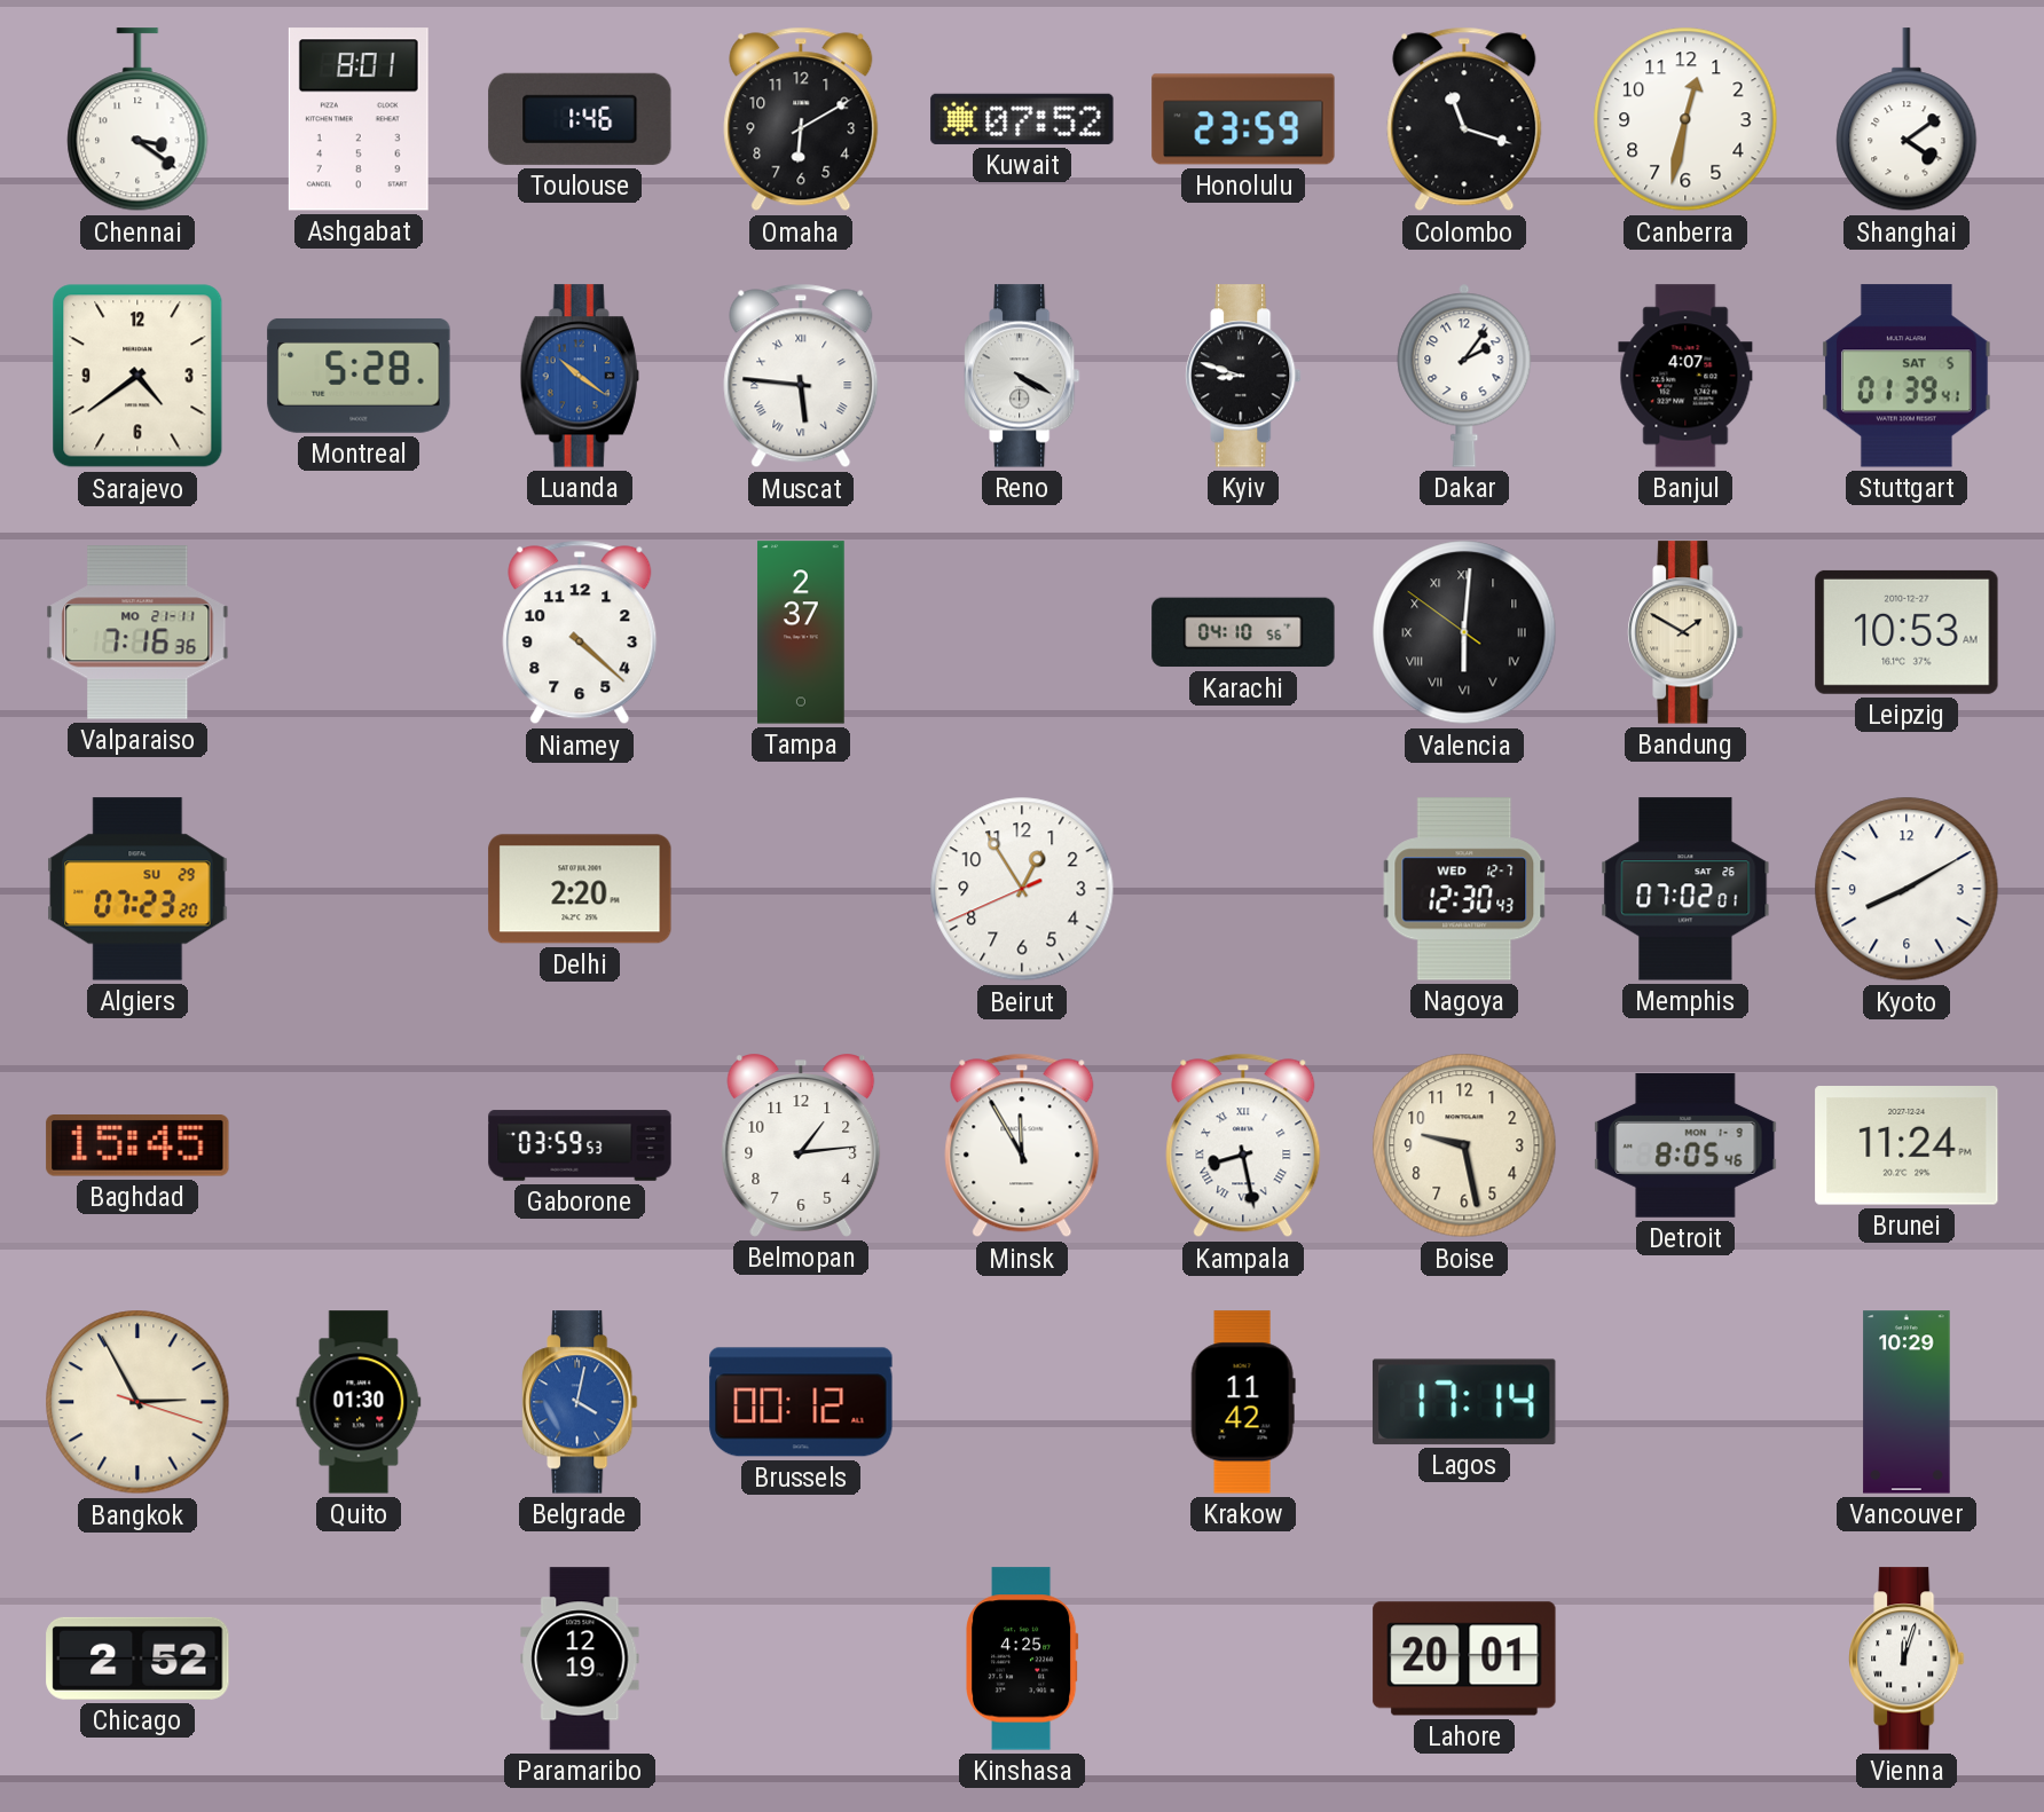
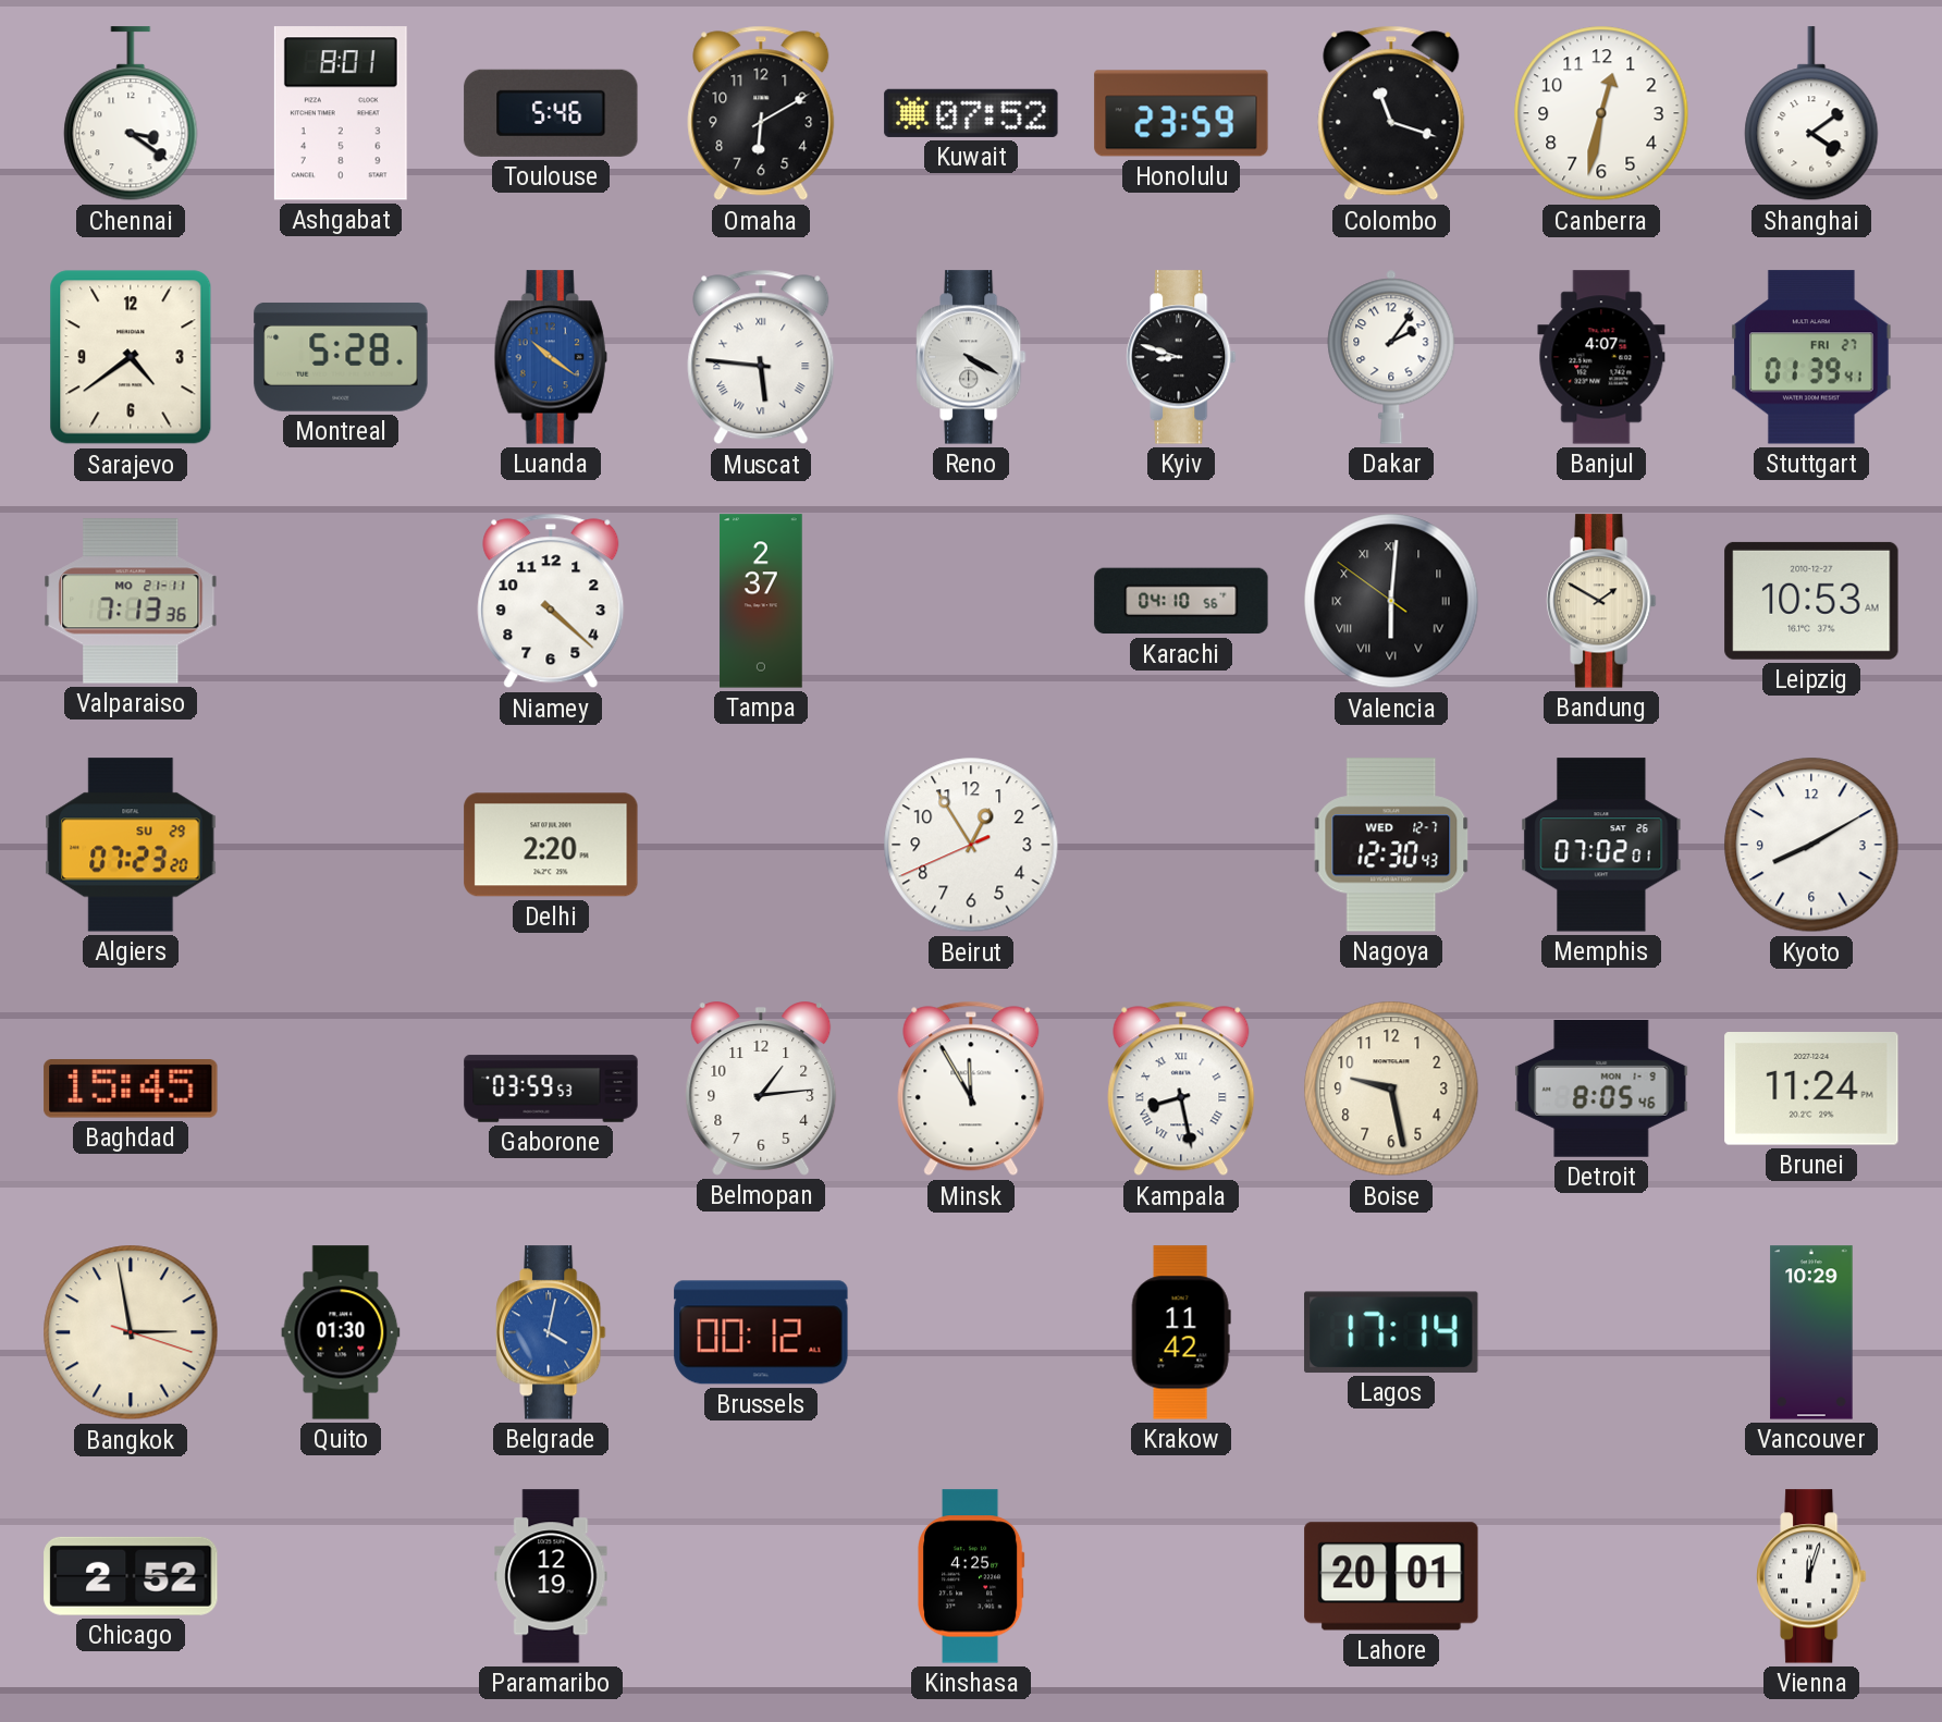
Toulouse: 1:46 -> 5:46 (551, 113)
Stuttgart date: SAT 5 -> FRI 27 (1811, 357)
Valparaiso: 7:16 -> 7:13 (131, 601)
Bangkok: 2:55 -> 2:58 (131, 1332)
